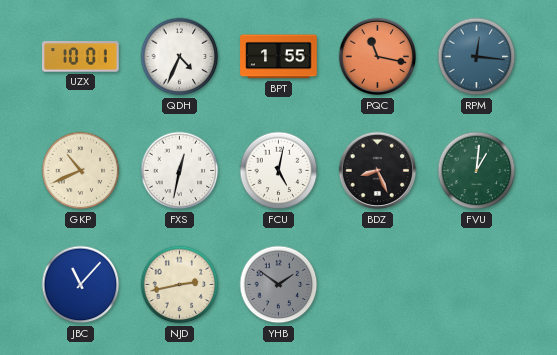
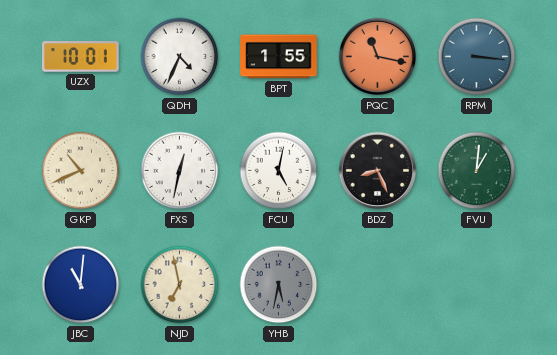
RPM: 12:16 -> 3:16 (477, 57)
JBC: 11:07 -> 11:01 (81, 285)
NJD: 2:43 -> 6:58 (180, 285)
YHB: 1:51 -> 5:32 (279, 285)
